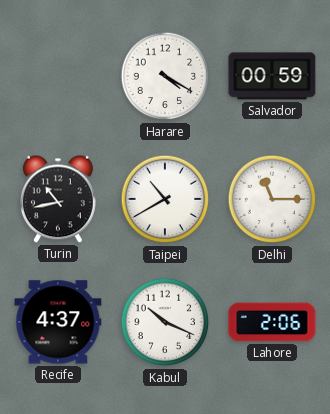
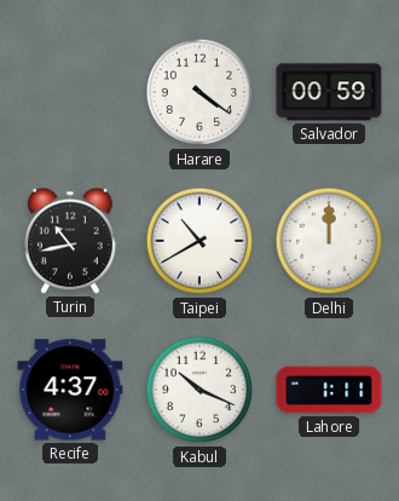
Harare: 4:20 -> 4:21 (199, 92)
Delhi: 11:15 -> 12:00 (329, 241)
Lahore: 2:06 -> 1:11 (329, 390)
